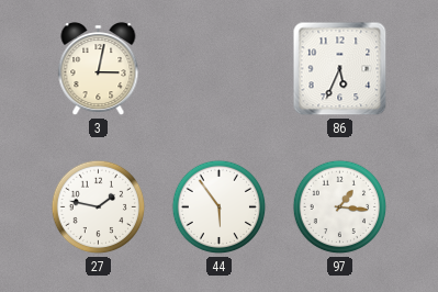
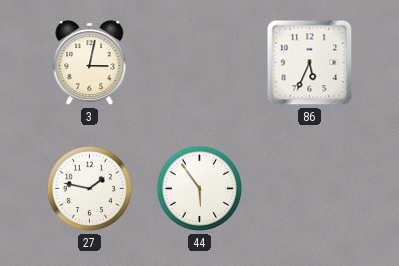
97: 1:16 -> none (340, 207)
